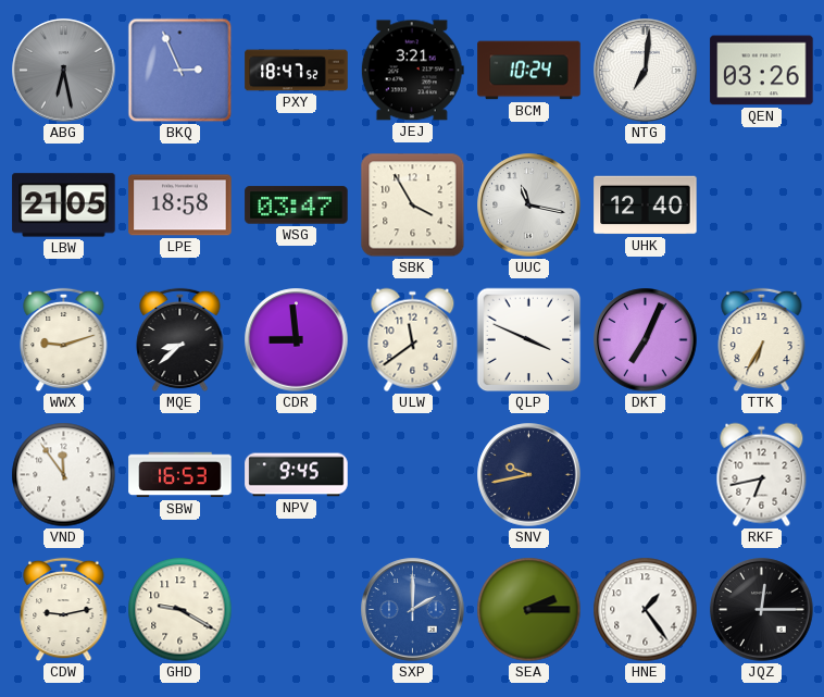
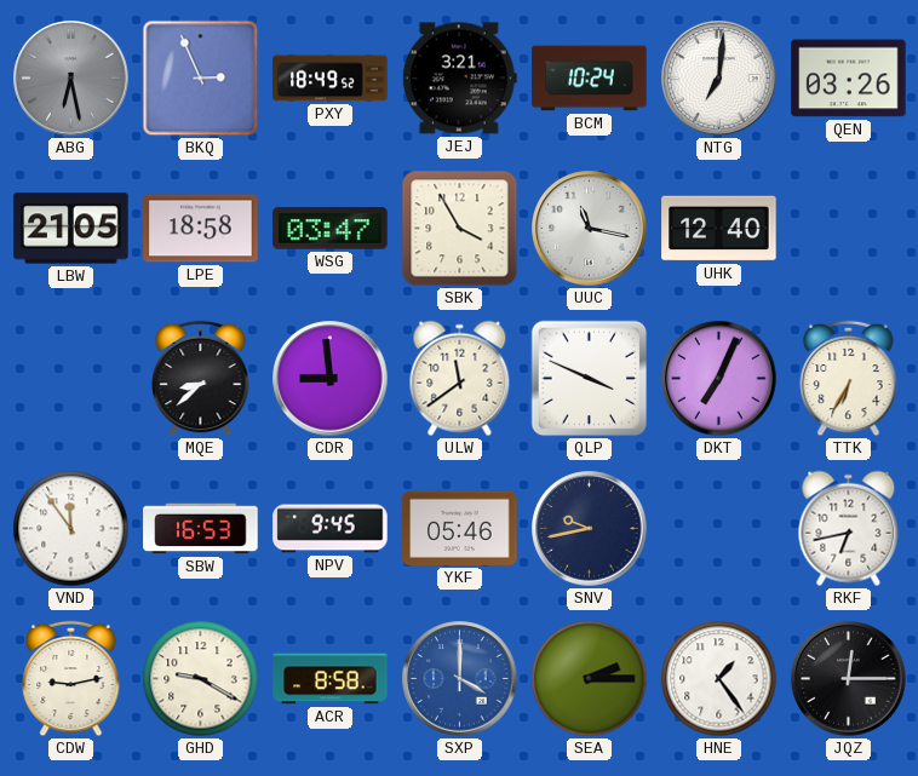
PXY: 18:47 -> 18:49 (331, 79)
WWX: 9:12 -> none (64, 340)
YKF: none -> 05:46 (460, 528)
ACR: none -> 8:58 (331, 679)
SXP: 2:00 -> 4:00 (460, 679)
